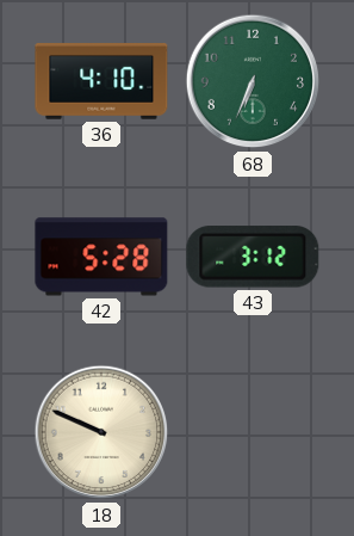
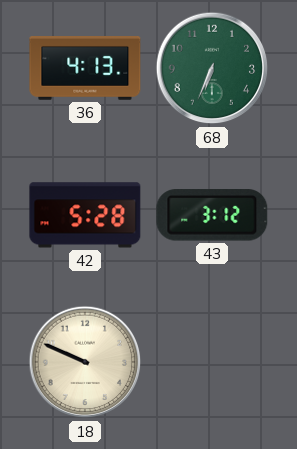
36: 4:10 -> 4:13 (85, 69)
